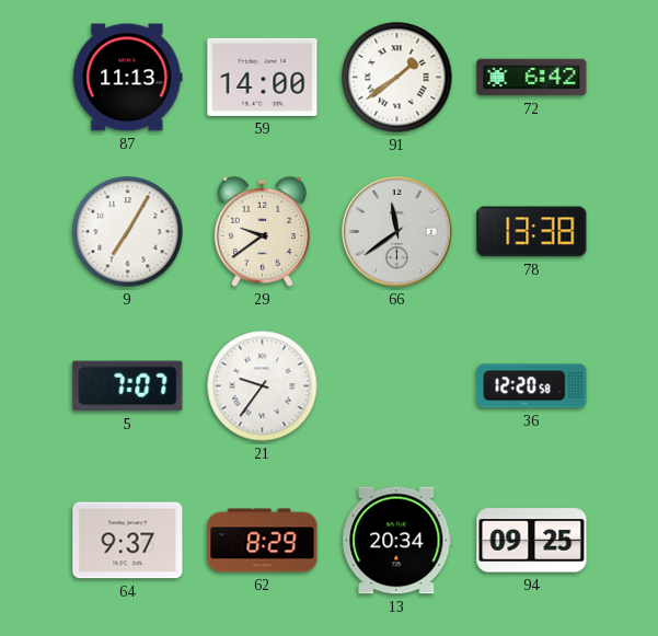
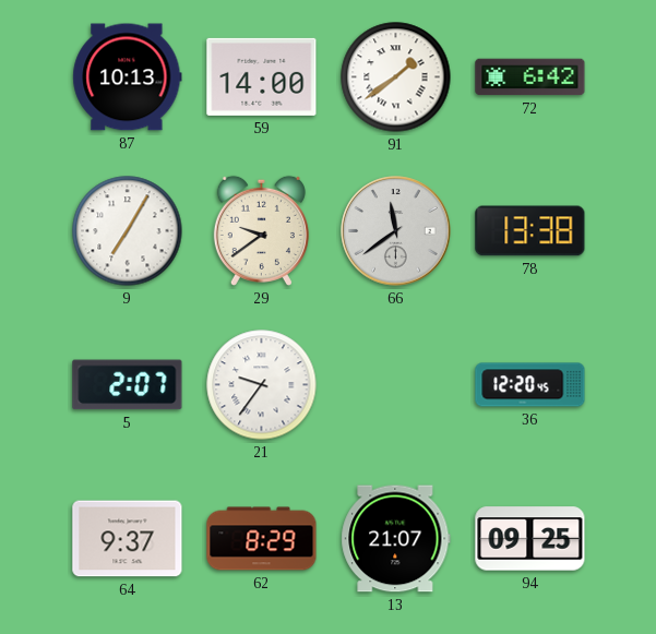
87: 11:13 -> 10:13 (128, 77)
5: 7:07 -> 2:07 (128, 385)
36: 12:20:58 -> 12:20:45 (530, 385)
13: 20:34 -> 21:07 (396, 539)
